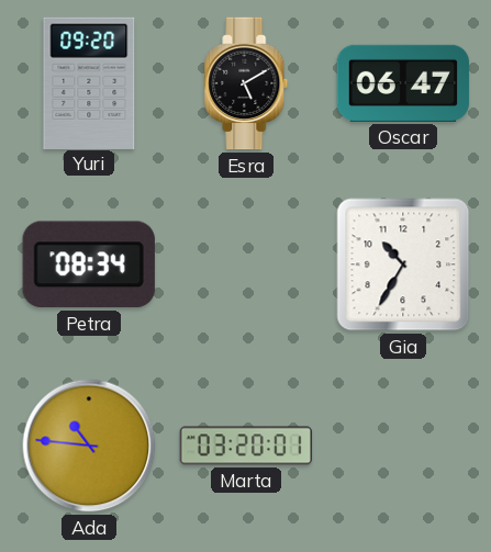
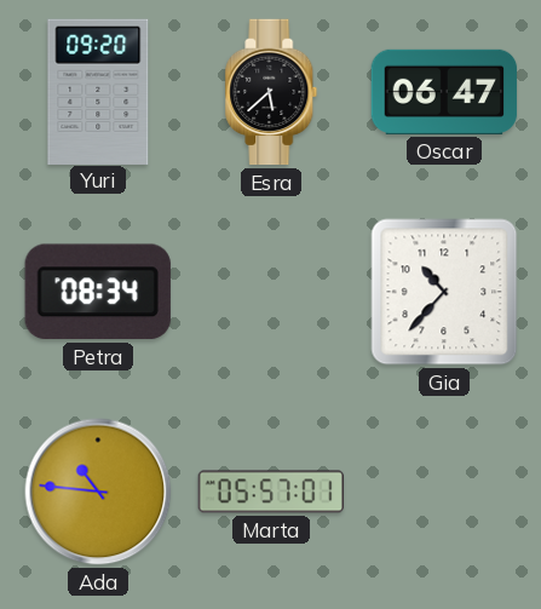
Esra: 5:10 -> 5:38 (271, 92)
Gia: 10:35 -> 10:37 (444, 292)
Marta: 03:20 -> 05:57 (271, 492)
